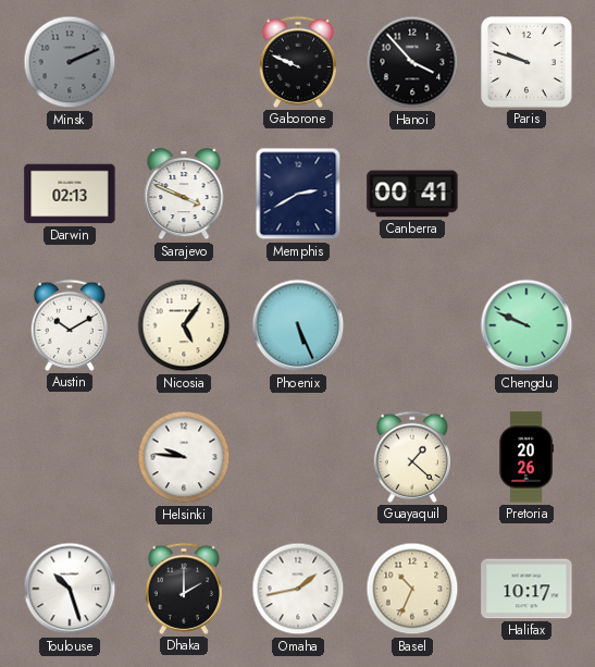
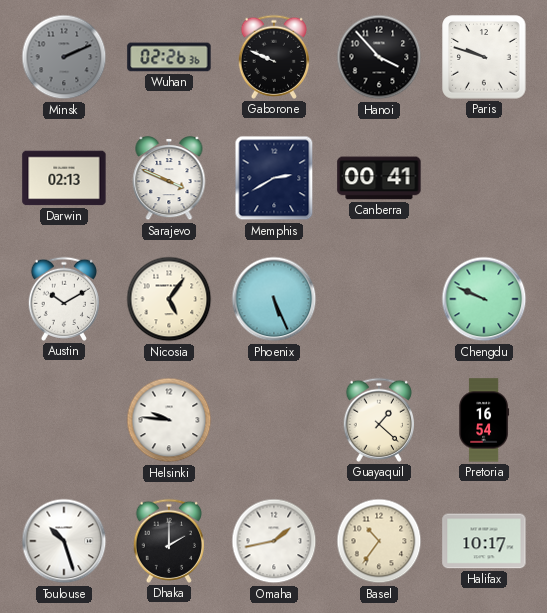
Wuhan: none -> 02:26 (169, 57)
Pretoria: 20:26 -> 16:54 (484, 420)
Basel: 10:34 -> 10:36 (379, 541)
